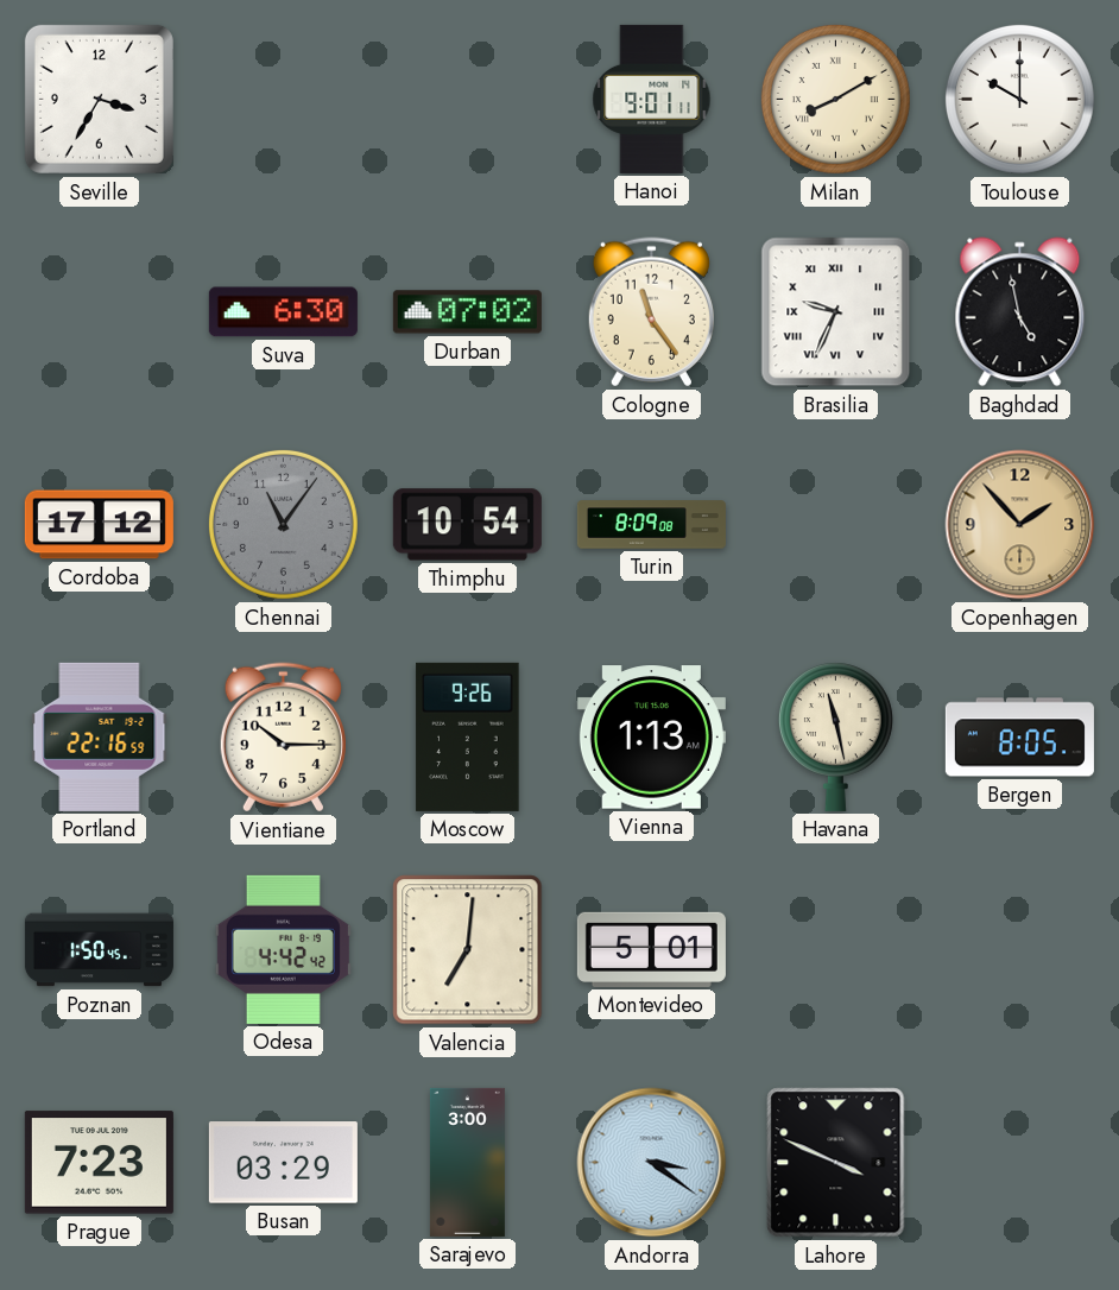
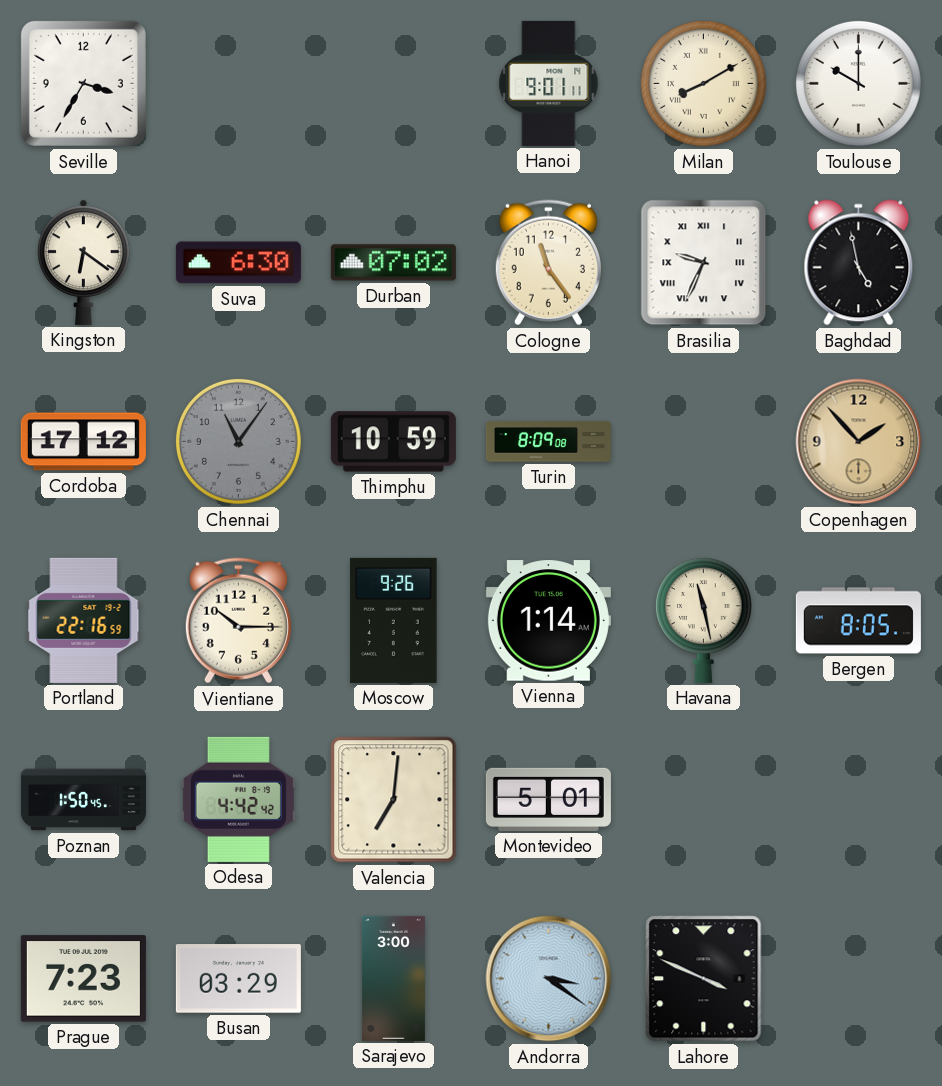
Kingston: none -> 6:21 (84, 262)
Thimphu: 10:54 -> 10:59 (393, 442)
Vienna: 1:13 -> 1:14 (548, 621)
